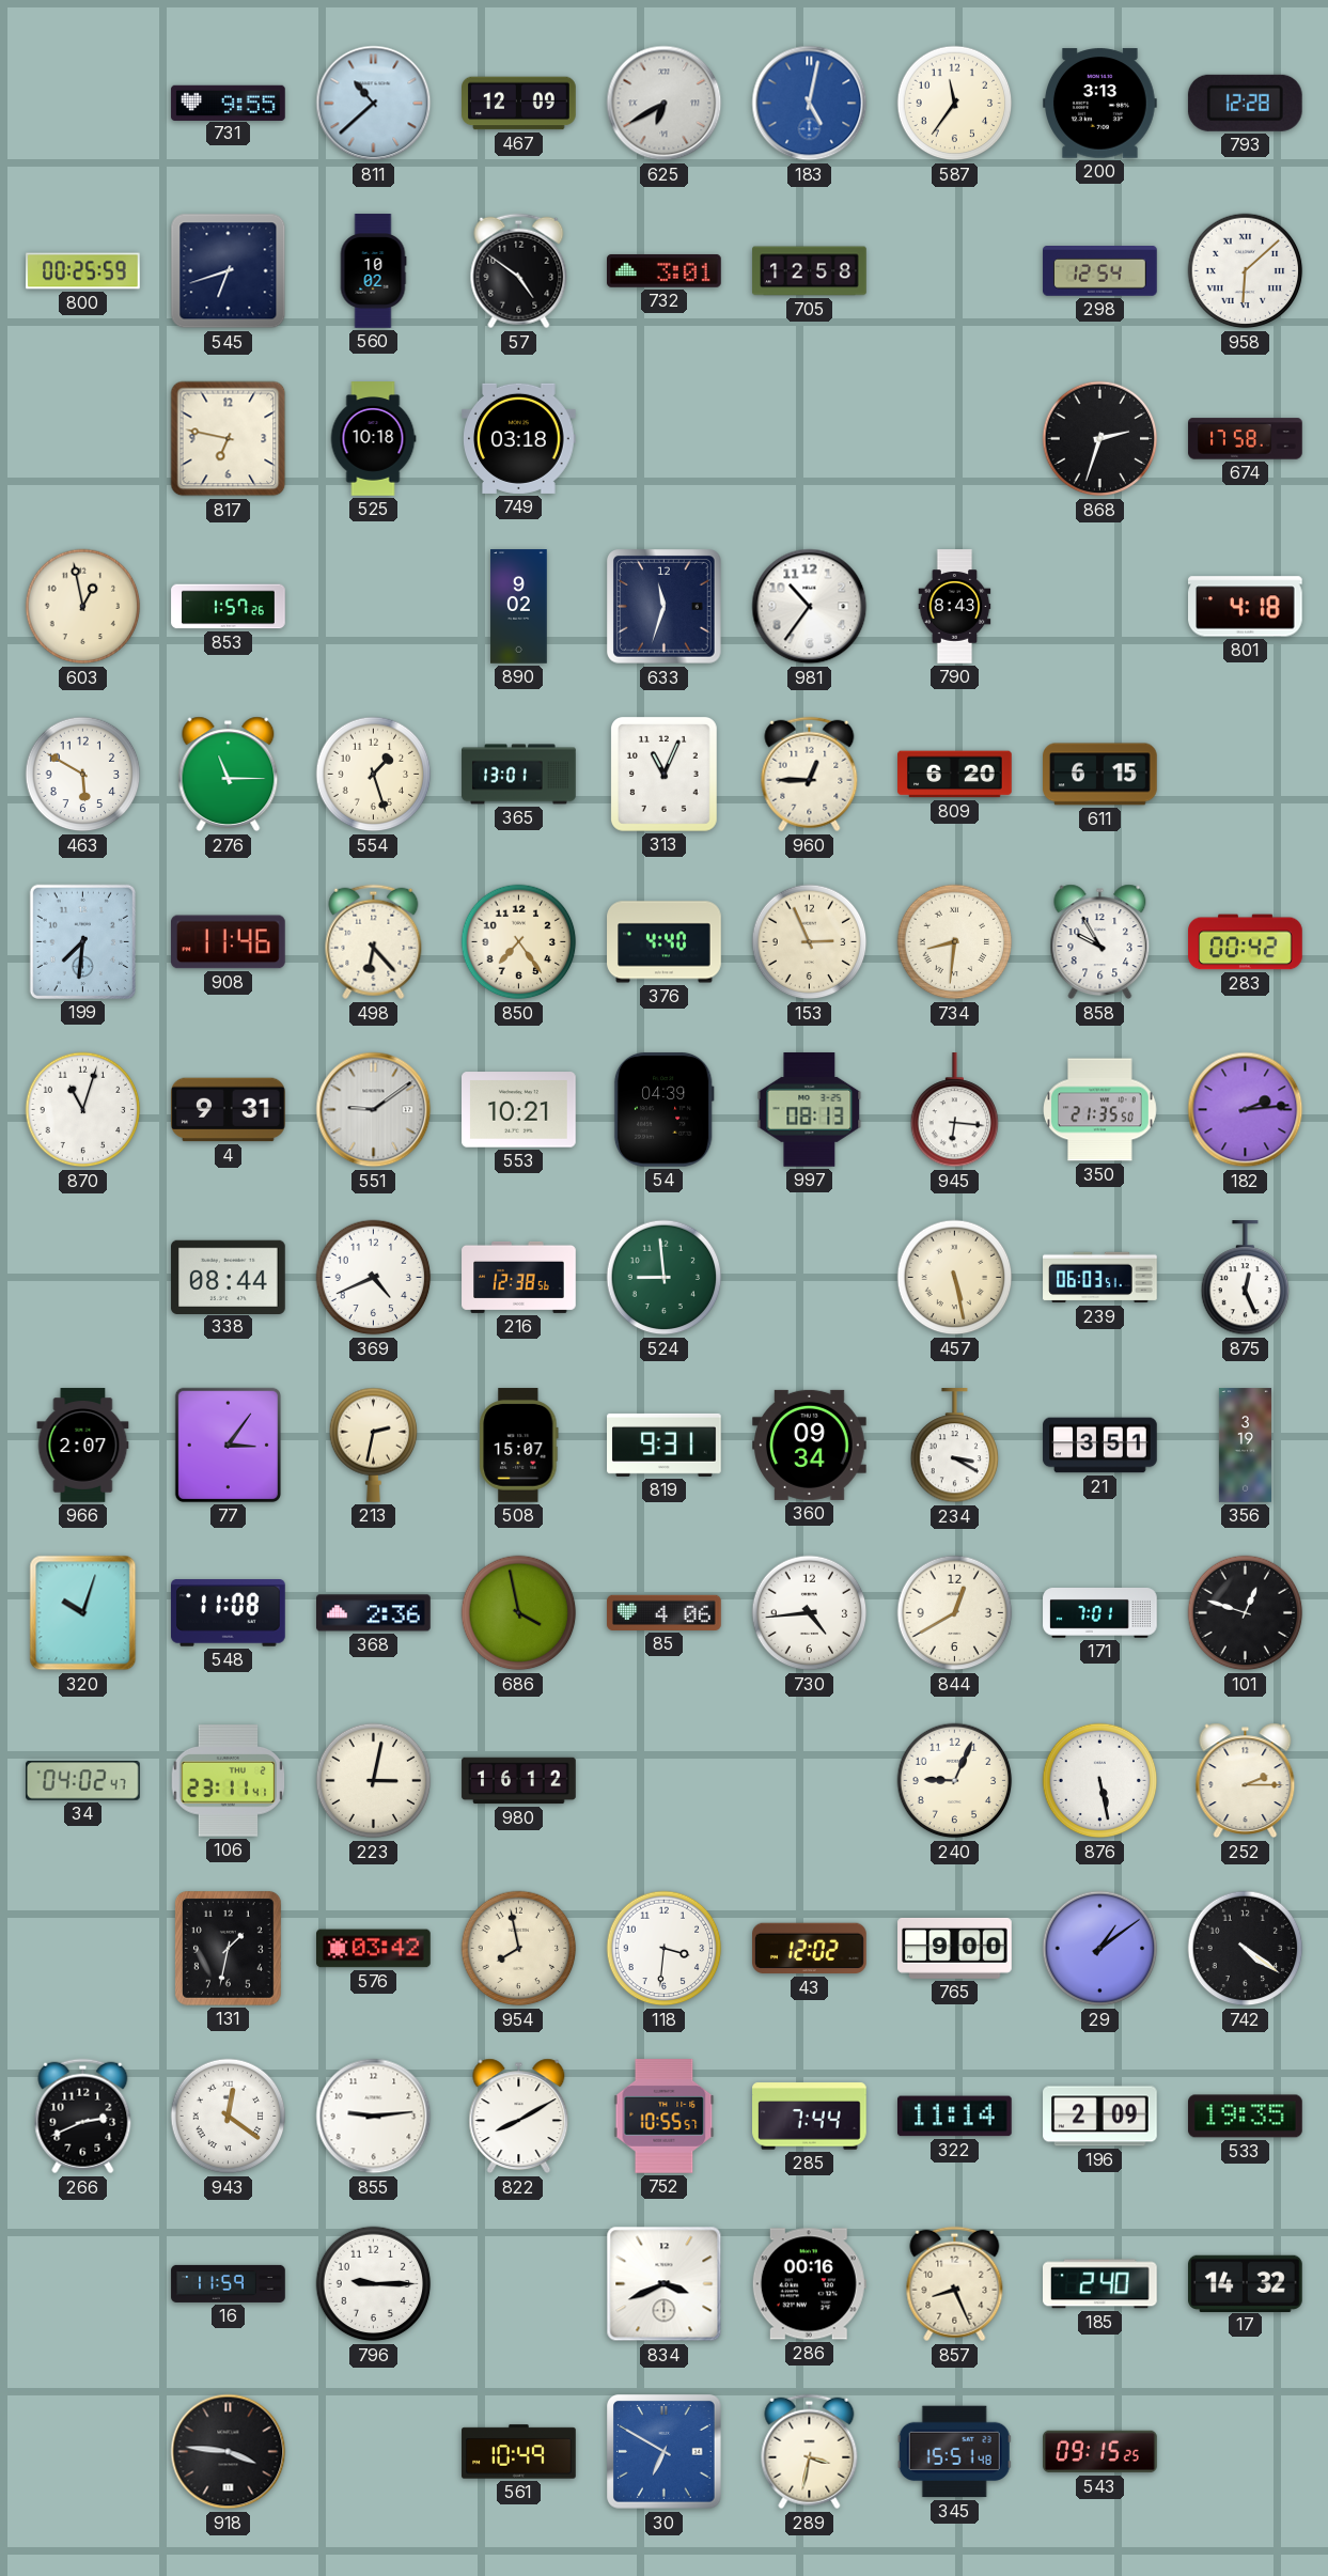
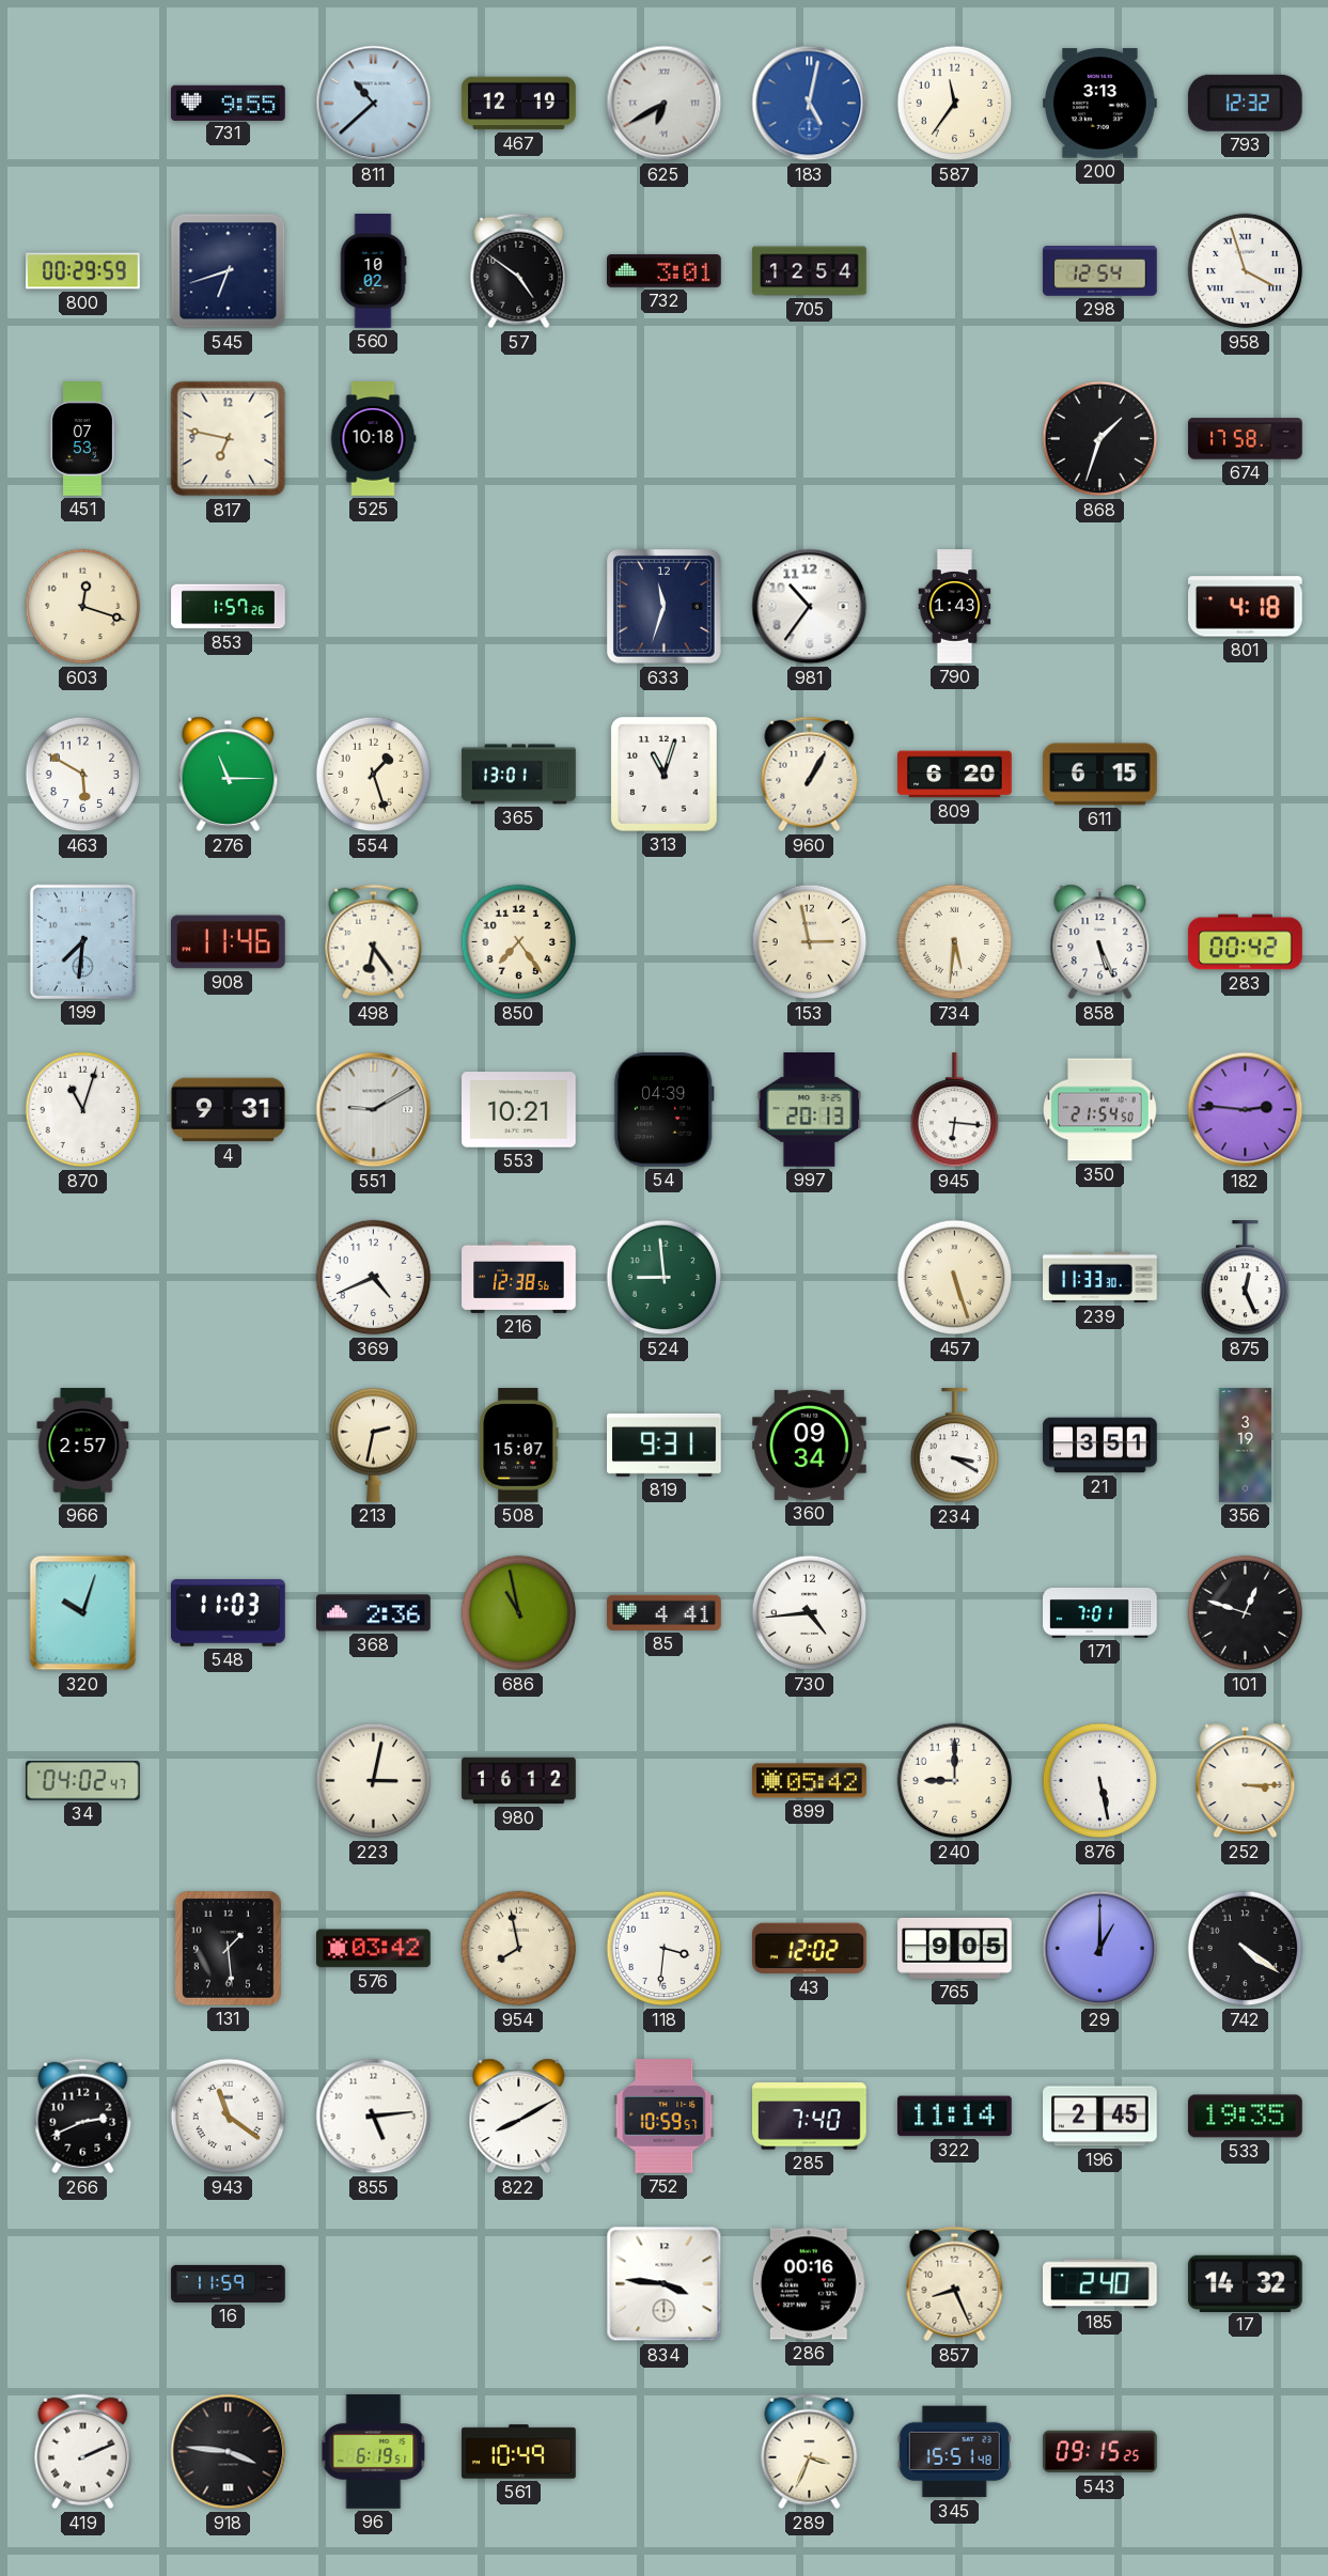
467: 12:09 -> 12:19 (519, 104)
793: 12:28 -> 12:32 (1245, 103)
800: 00:25 -> 00:29 (83, 271)
705: 12:58 -> 12:54 (810, 271)
958: 6:08 -> 3:57 (1246, 271)
451: none -> 07:53 (82, 439)
749: 03:18 -> none (519, 438)
868: 2:33 -> 1:33 (1100, 439)
603: 12:58 -> 12:18 (83, 607)
890: 9:02 -> none (519, 607)
790: 8:43 -> 1:43 (955, 607)
313: 11:04 -> 11:03 (663, 775)
960: 12:45 -> 1:05 (810, 775)
498: 6:23 -> 6:24 (374, 942)
376: 4:40 -> none (665, 942)
153: 2:56 -> 2:58 (810, 942)
734: 8:31 -> 5:31 (955, 942)
858: 9:55 -> 5:26 (1100, 942)
551: 9:09 -> 9:10 (374, 1110)
997: 08:13 -> 20:13 (810, 1110)
350: 21:35 -> 21:54 (1100, 1110)
182: 2:14 -> 2:46 (1246, 1110)
338: 08:44 -> none (229, 1277)
457: 5:28 -> 5:27 (955, 1278)
239: 06:03 -> 11:33 (1100, 1278)
966: 2:07 -> 2:57 (83, 1446)
77: 3:06 -> none (228, 1445)
548: 11:08 -> 11:03 (229, 1613)
686: 3:58 -> 10:58 (519, 1613)
85: 4:06 -> 4:41 (665, 1612)
844: 12:40 -> none (955, 1613)
106: 23:11 -> none (229, 1781)
899: none -> 05:42 (810, 1781)
240: 9:04 -> 9:00 (955, 1781)
252: 2:15 -> 3:15 (1246, 1781)
131: 1:32 -> 1:29 (228, 1949)
765: 9:00 -> 9:05 (955, 1948)
29: 1:09 -> 1:00 (1100, 1949)
943: 12:21 -> 11:21 (229, 2117)
855: 9:14 -> 5:14 (374, 2117)
752: 10:55 -> 10:59 (665, 2117)
285: 7:44 -> 7:40 (810, 2117)
196: 2:09 -> 2:45 (1100, 2117)
796: 9:15 -> none (374, 2284)
834: 3:41 -> 3:46 (665, 2284)
419: none -> 2:11 (83, 2452)
96: none -> 6:19 (374, 2452)
30: 6:50 -> none (665, 2452)
289: 3:32 -> 3:34 (810, 2452)
